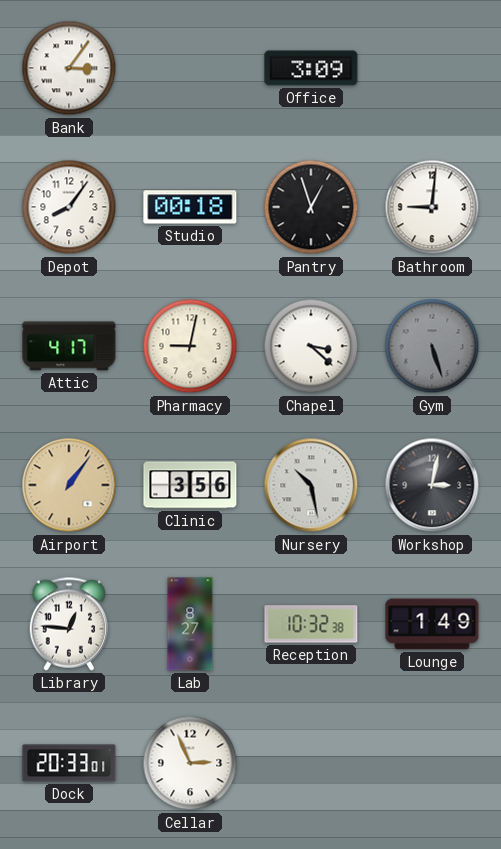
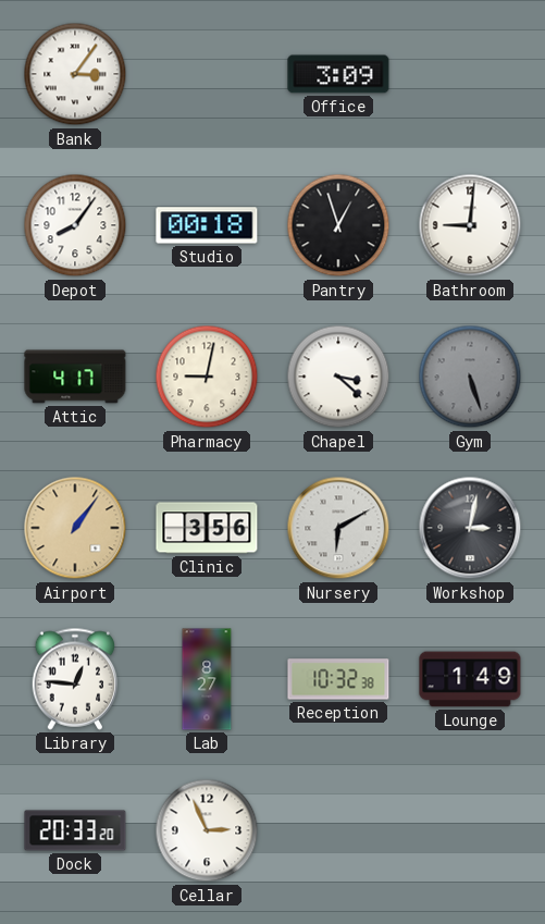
Nursery: 10:28 -> 6:10 (338, 528)
Dock: 20:33:01 -> 20:33:20 (75, 830)
